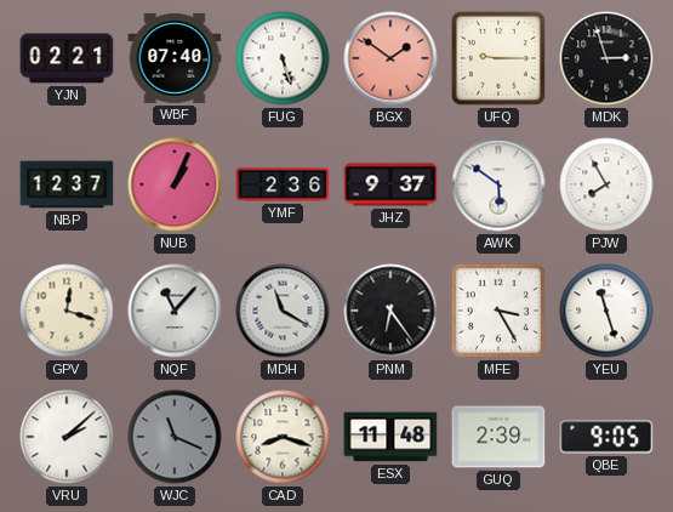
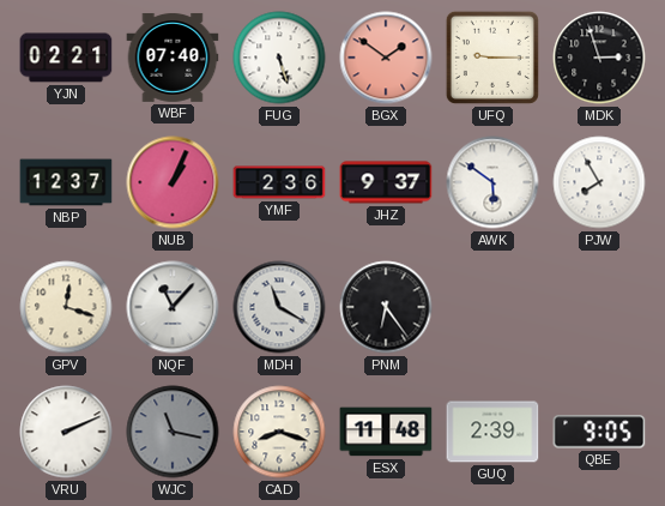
MFE: 3:25 -> none (498, 311)
YEU: 11:27 -> none (606, 311)
VRU: 2:08 -> 2:11 (66, 432)
WJC: 11:19 -> 11:17 (173, 432)
